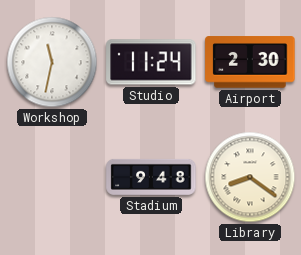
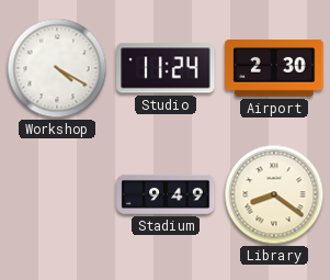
Workshop: 11:32 -> 4:20 (57, 68)
Stadium: 9:48 -> 9:49 (166, 194)
